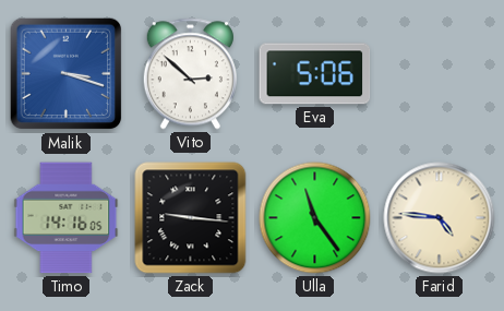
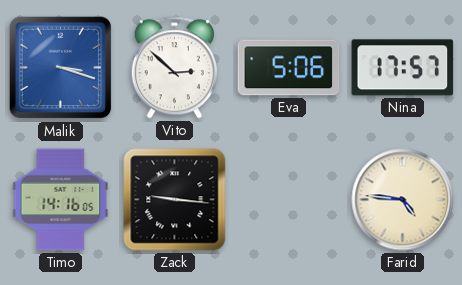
Nina: none -> 17:57 (403, 68)
Ulla: 11:24 -> none (315, 218)
